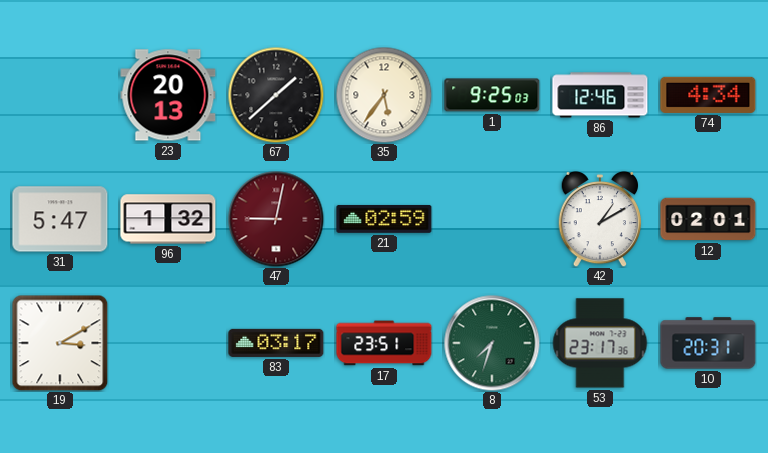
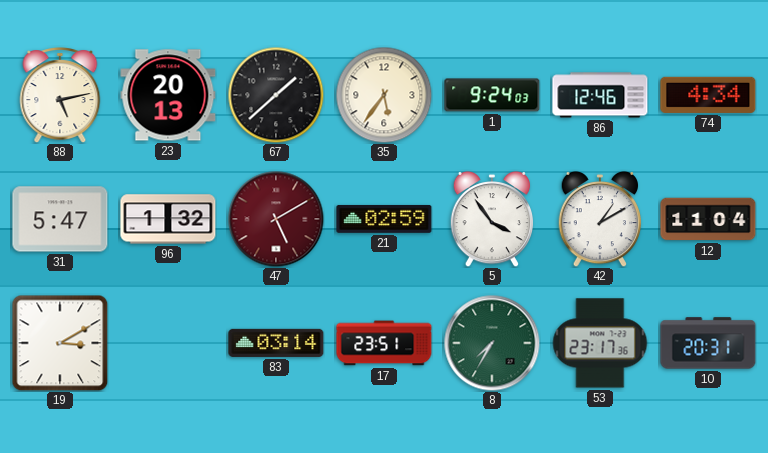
88: none -> 5:13 (60, 95)
1: 9:25 -> 9:24 (492, 95)
47: 9:02 -> 5:10 (276, 219)
5: none -> 3:54 (491, 219)
12: 02:01 -> 11:04 (708, 219)
83: 03:17 -> 03:14 (276, 343)
8: 7:33 -> 7:35 (492, 343)
